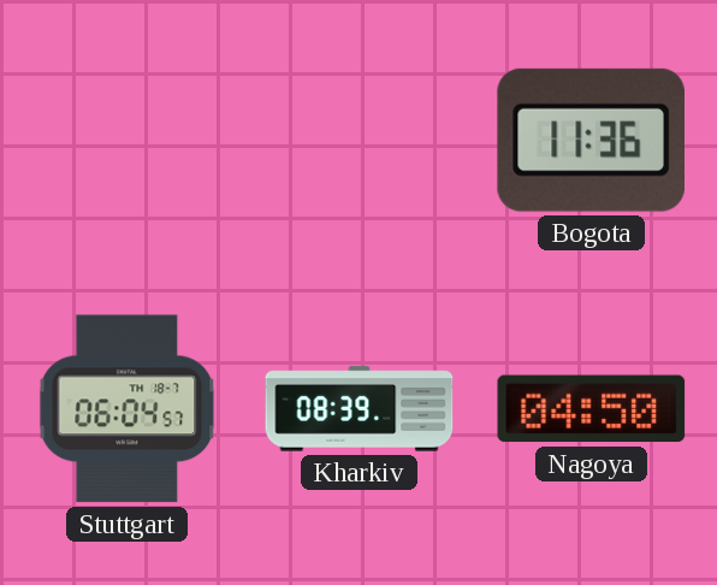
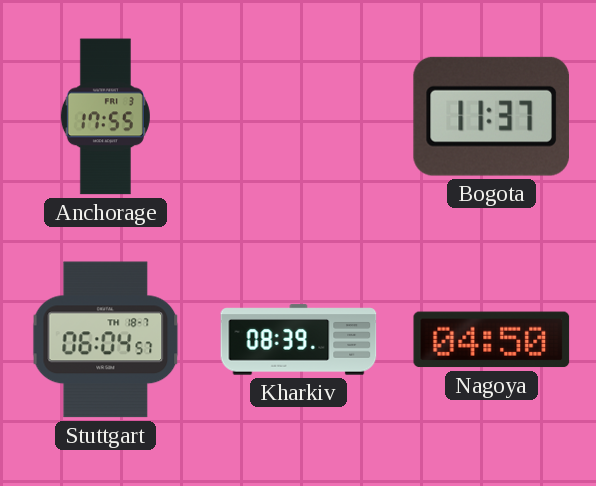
Anchorage: none -> 17:55 (105, 117)
Bogota: 11:36 -> 11:37 (491, 116)
